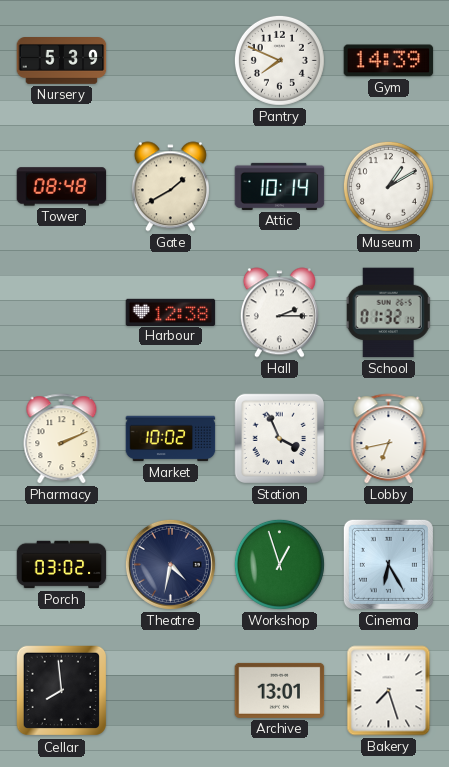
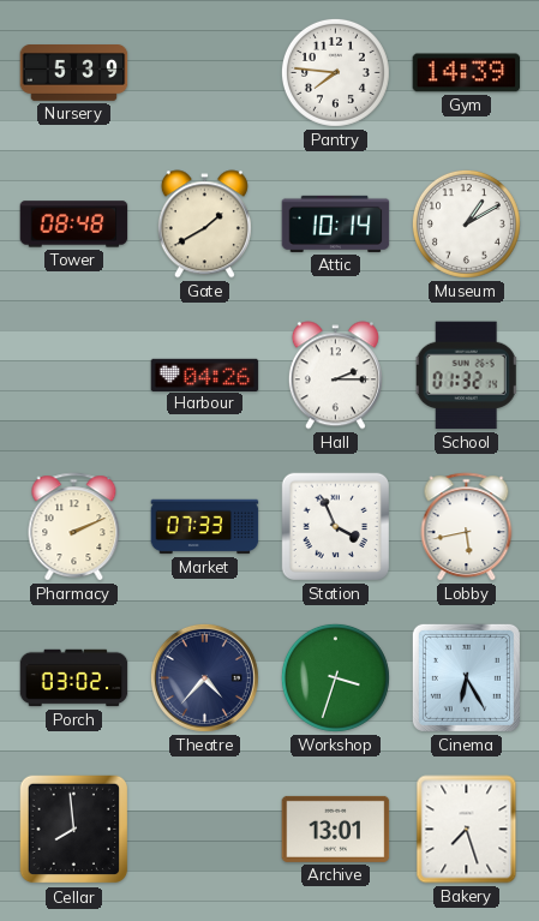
Pantry: 7:49 -> 7:46 (335, 72)
Harbour: 12:38 -> 04:26 (205, 375)
Market: 10:02 -> 07:33 (205, 527)
Lobby: 6:43 -> 5:43 (467, 527)
Theatre: 4:32 -> 4:37 (204, 677)
Workshop: 12:57 -> 3:33 (335, 677)
